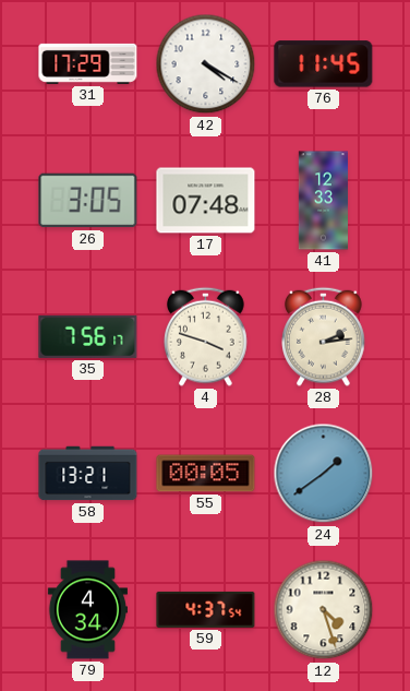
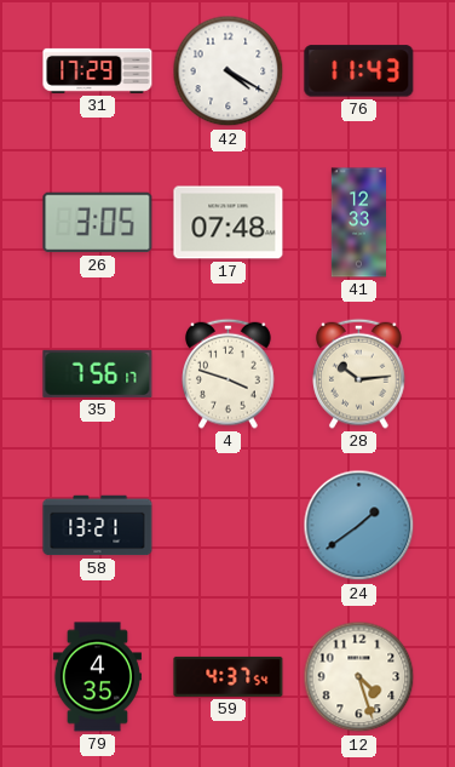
76: 11:45 -> 11:43 (359, 71)
28: 2:14 -> 10:14 (359, 373)
55: 00:05 -> none (206, 474)
79: 4:34 -> 4:35 (97, 677)
